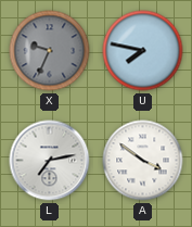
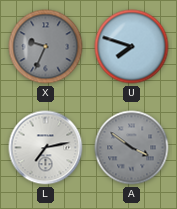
U: 7:47 -> 7:48 (132, 47)
A dial: white -> grey (132, 148)
